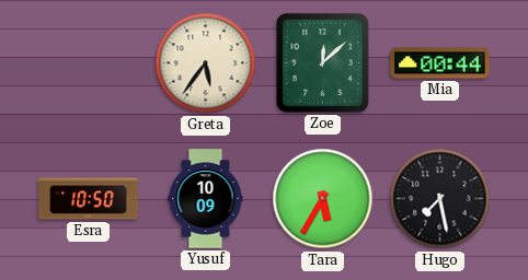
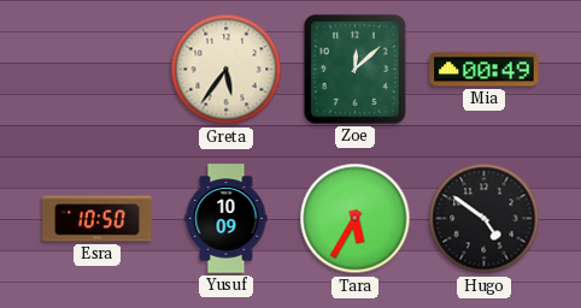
Mia: 00:44 -> 00:49 (485, 70)
Hugo: 7:28 -> 4:51 (485, 219)
